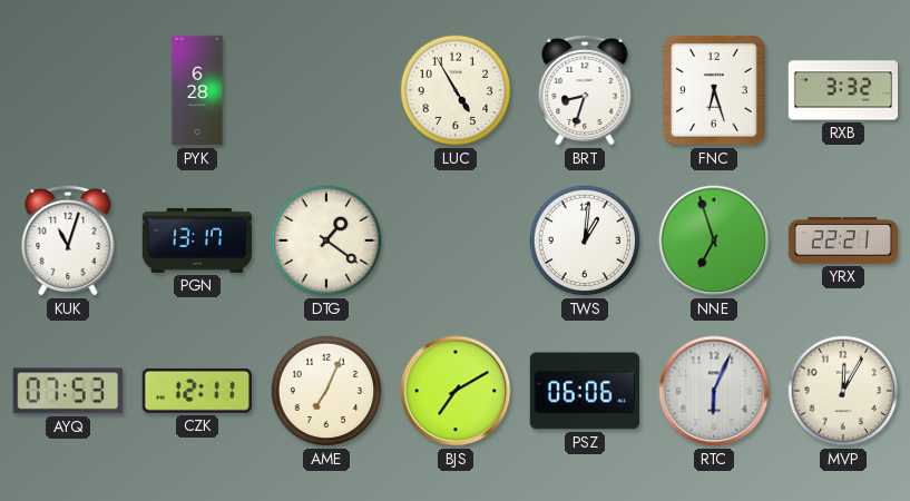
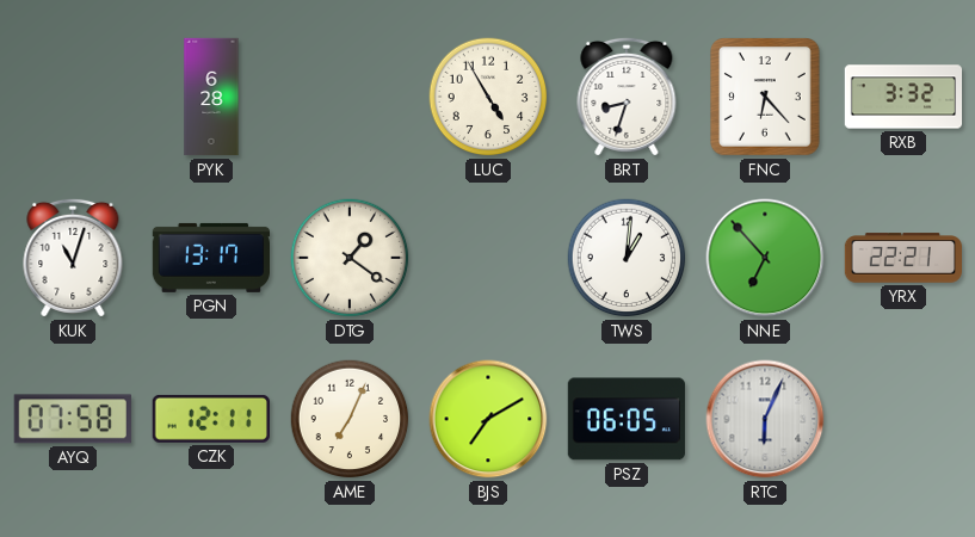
FNC: 6:27 -> 6:23 (766, 98)
NNE: 6:57 -> 6:53 (765, 258)
AYQ: 07:53 -> 07:58 (73, 419)
PSZ: 06:06 -> 06:05 (627, 419)
MVP: 12:05 -> none (843, 391)
